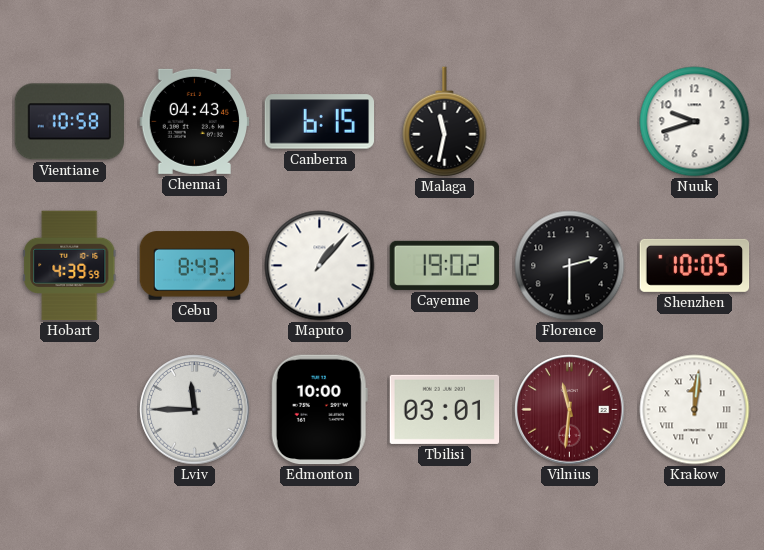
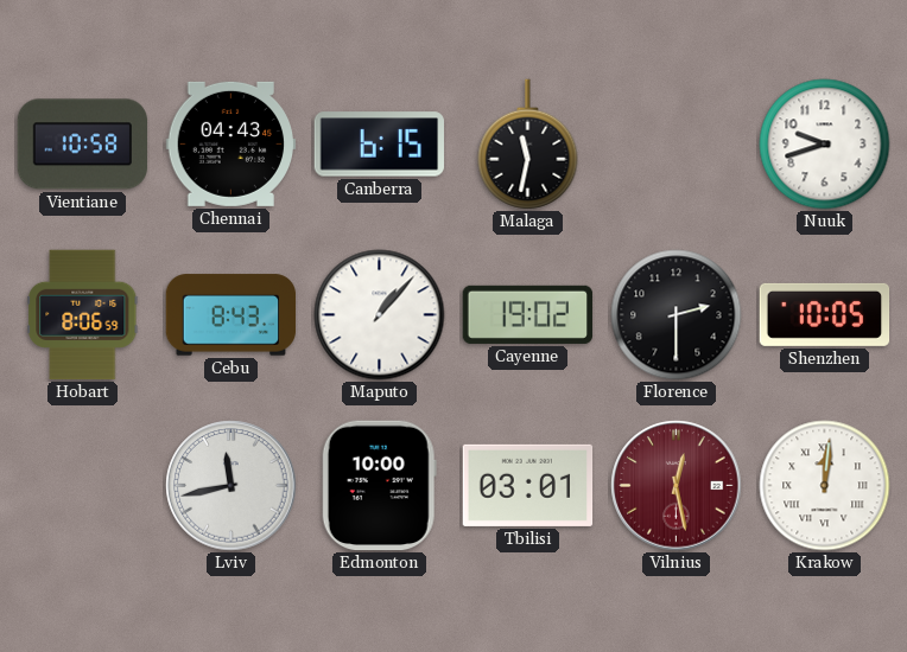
Hobart: 4:39 -> 8:06 (83, 315)
Lviv: 11:45 -> 11:43 (231, 486)
Vilnius: 11:31 -> 12:28 (677, 486)
